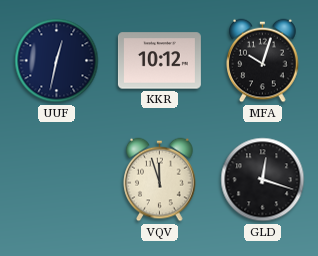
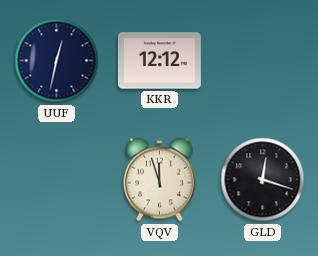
KKR: 10:12 -> 12:12 (159, 61)
MFA: 10:03 -> none (263, 61)
